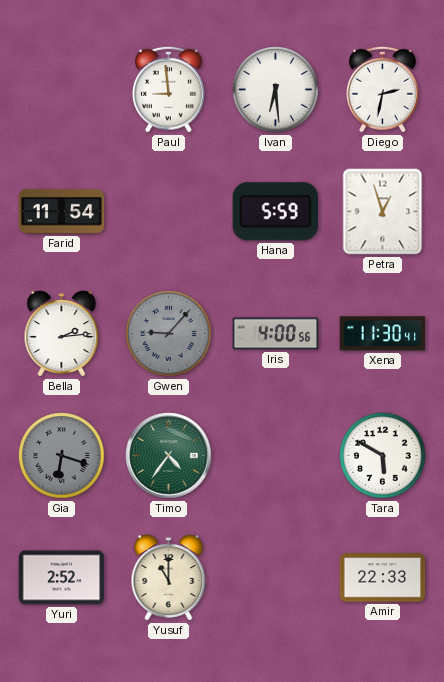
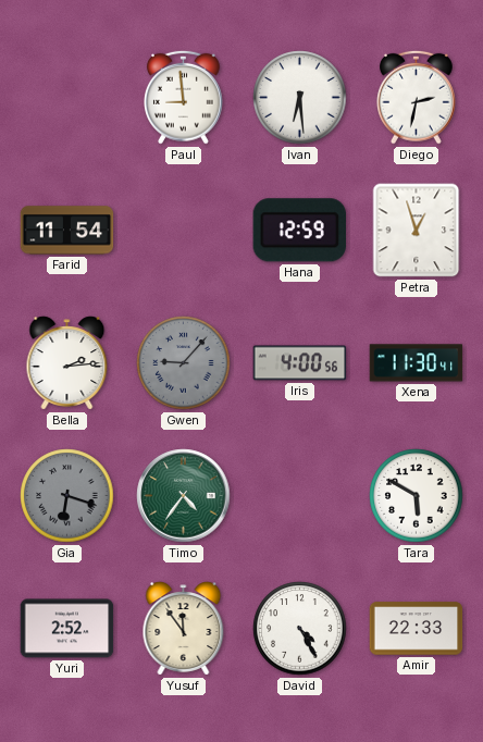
Hana: 5:59 -> 12:59 (299, 231)
Yusuf: 11:00 -> 11:54 (184, 629)
David: none -> 4:25 (300, 629)
